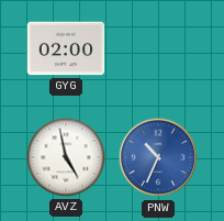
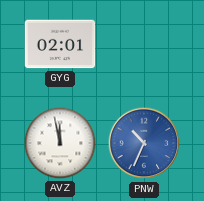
GYG: 02:00 -> 02:01 (60, 44)
AVZ: 4:58 -> 11:58 (60, 143)
